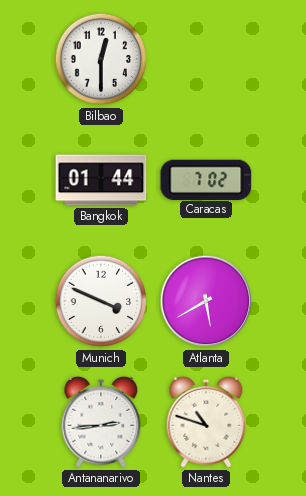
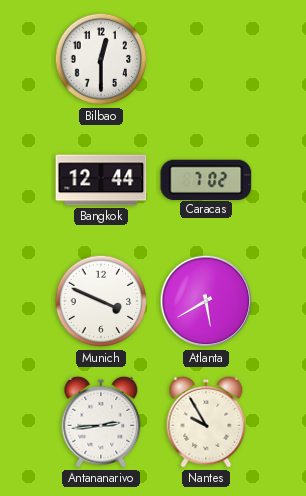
Bangkok: 01:44 -> 12:44 (101, 180)
Nantes: 10:48 -> 9:55 (206, 422)
